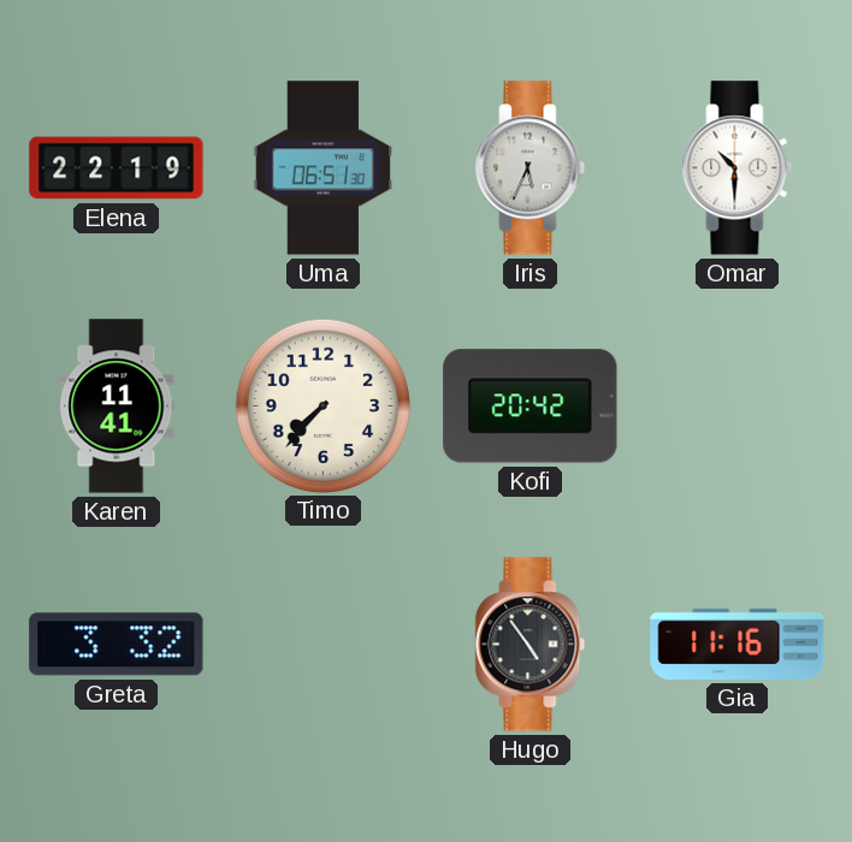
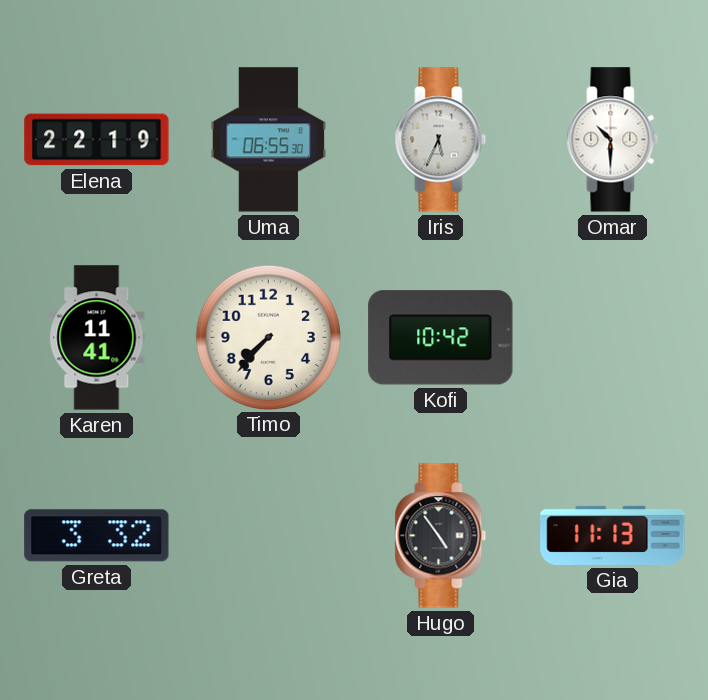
Uma: 06:51 -> 06:55 (269, 140)
Kofi: 20:42 -> 10:42 (441, 338)
Gia: 11:16 -> 11:13 (613, 535)
